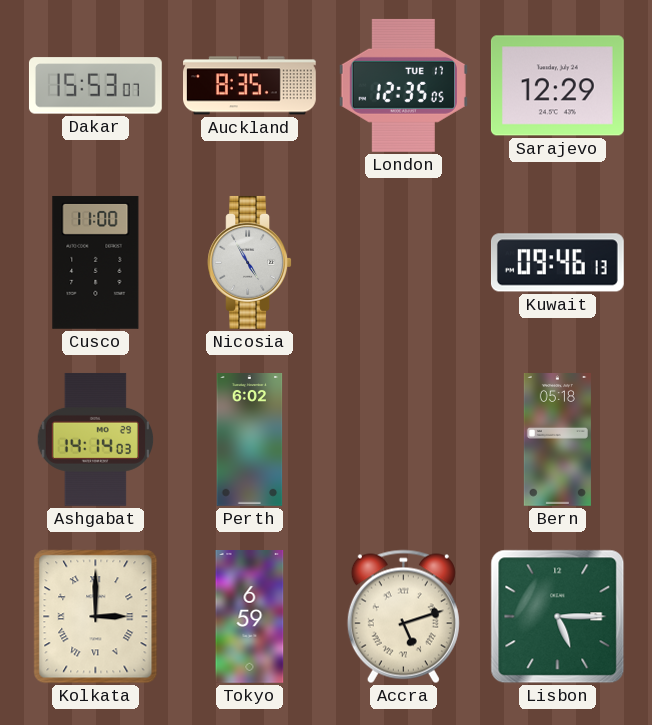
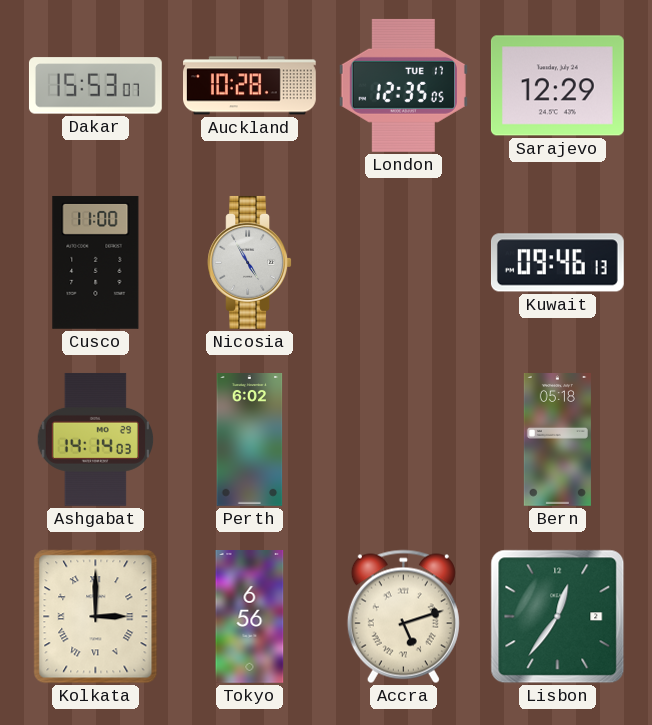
Auckland: 8:35 -> 10:28 (250, 86)
Tokyo: 6:59 -> 6:56 (250, 617)
Lisbon: 5:15 -> 12:36 (558, 617)
